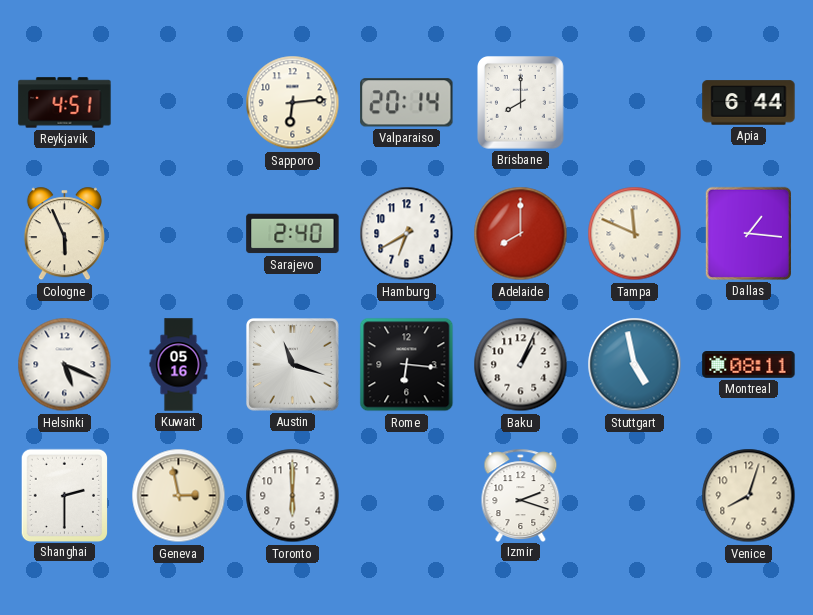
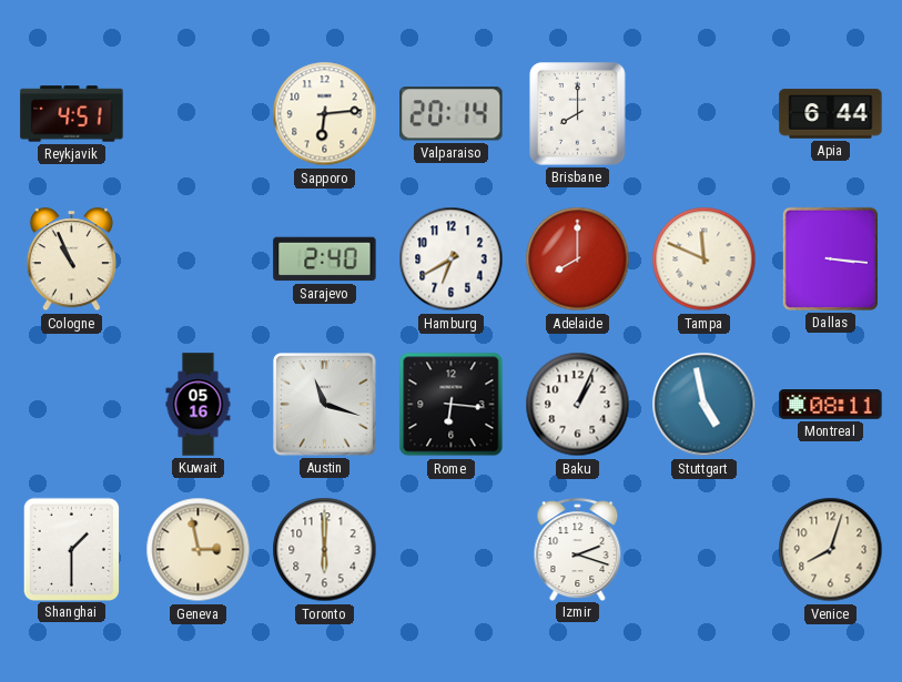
Cologne: 5:56 -> 10:56 (71, 259)
Dallas: 1:16 -> 3:16 (830, 258)
Helsinki: 5:19 -> none (65, 365)
Shanghai: 2:30 -> 1:30 (71, 549)
